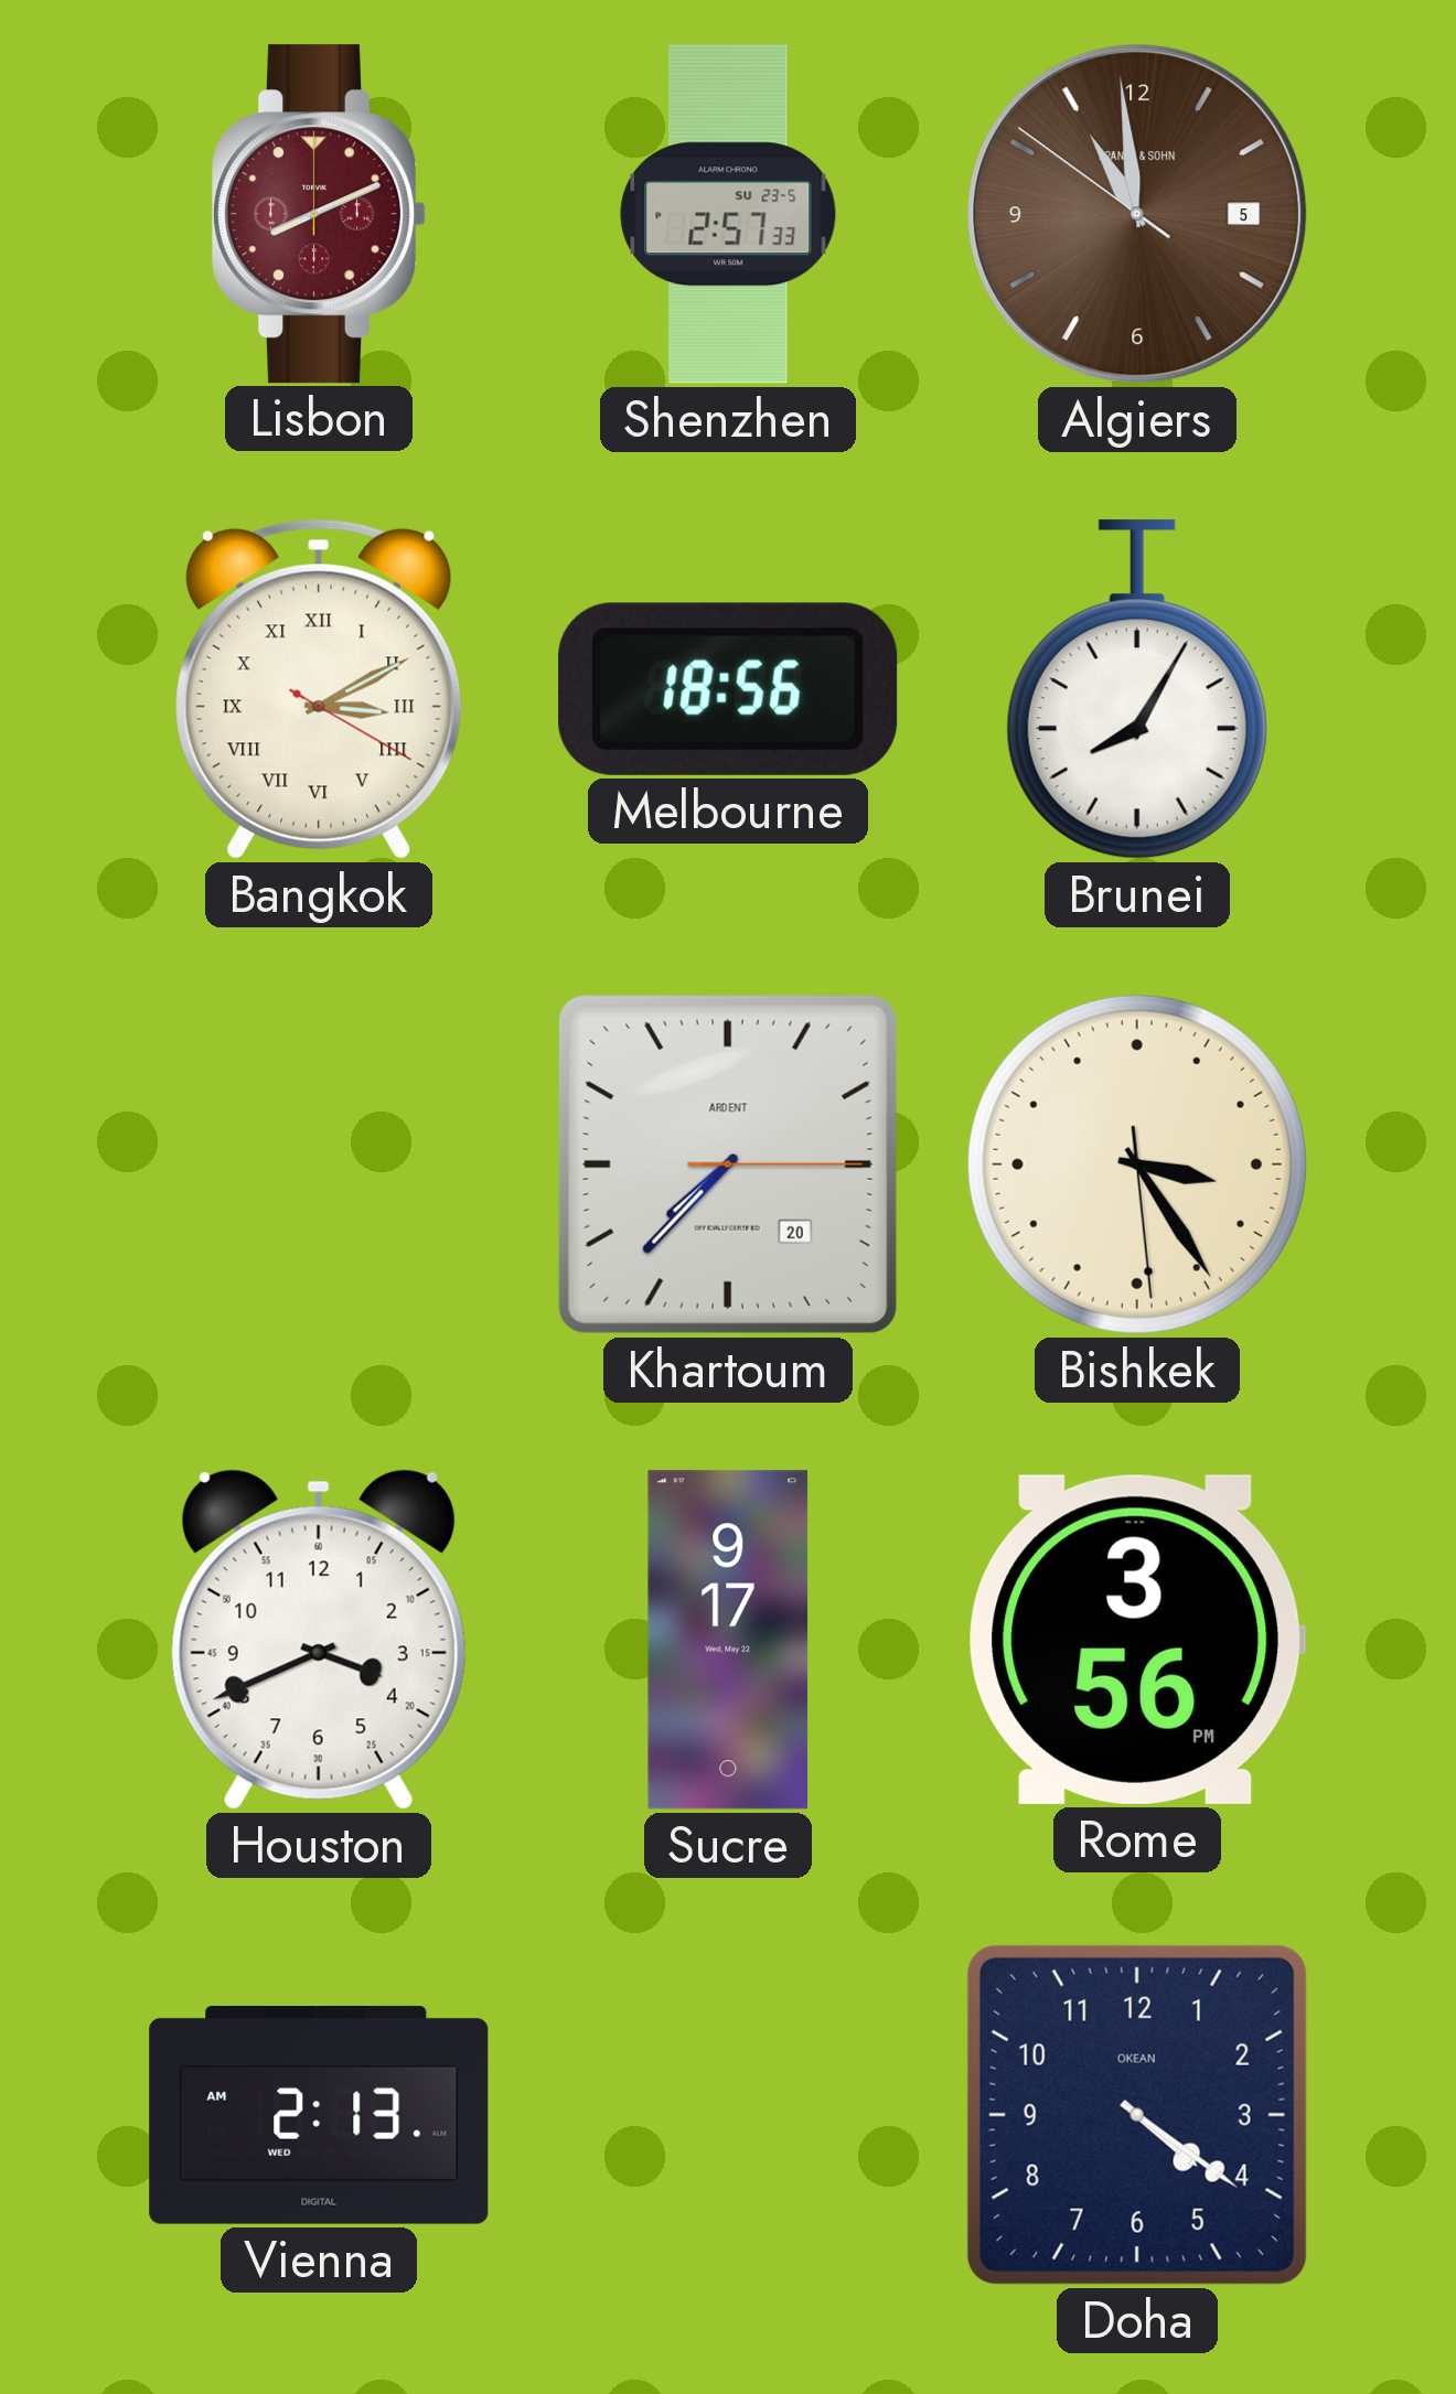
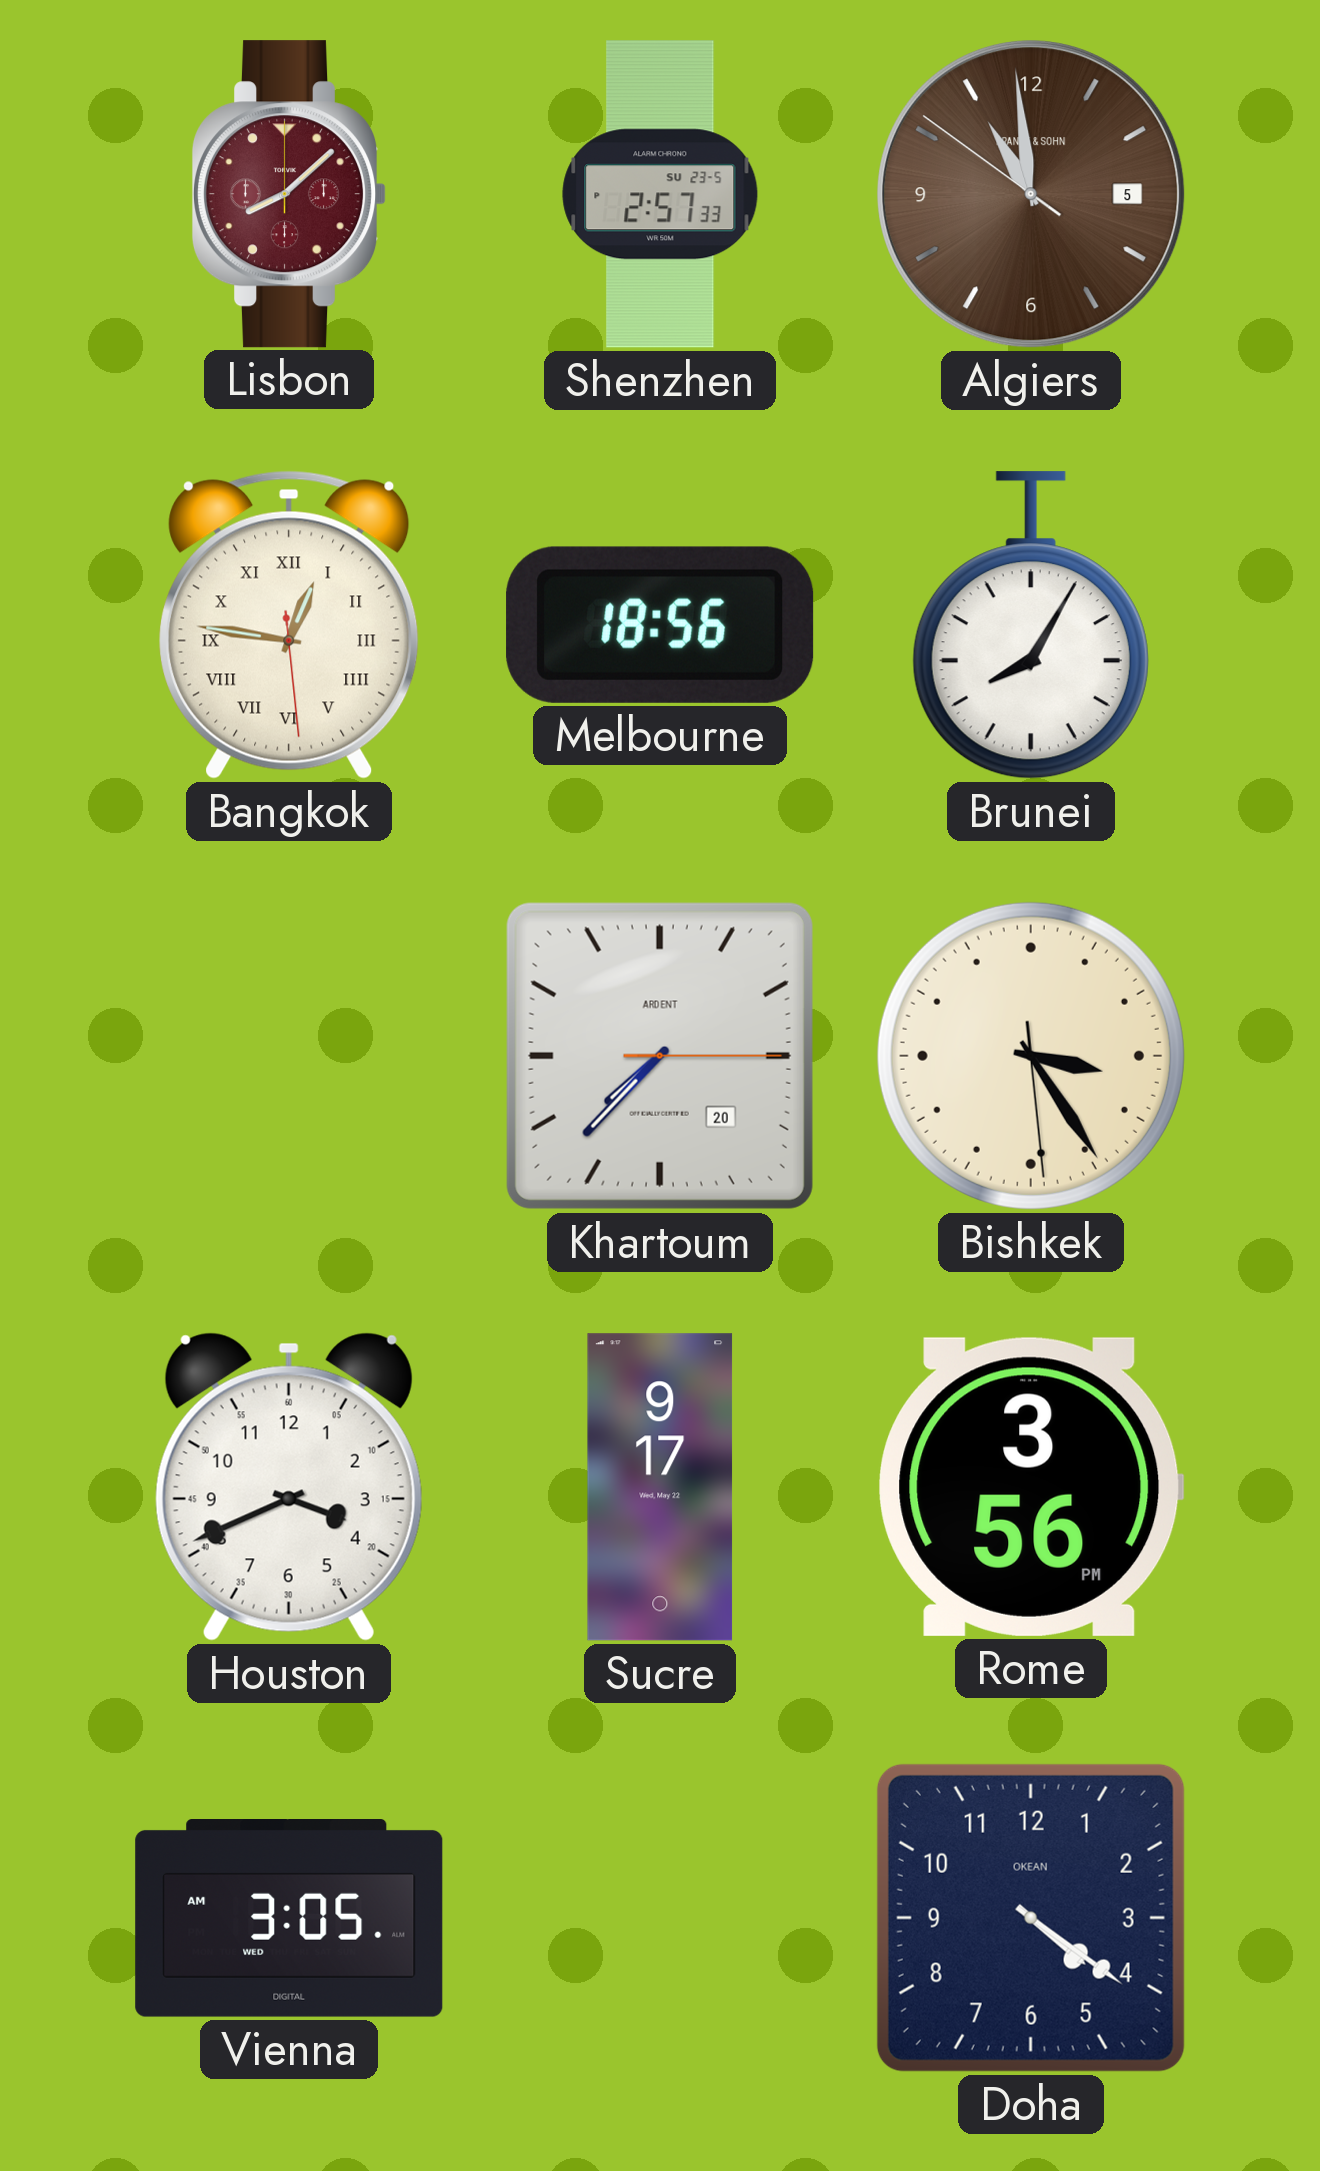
Lisbon: 8:11 -> 8:08 (289, 194)
Bangkok: 3:10 -> 12:46 (289, 625)
Vienna: 2:13 -> 3:05 (289, 1919)
